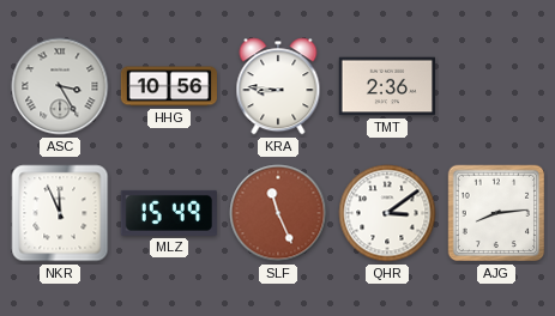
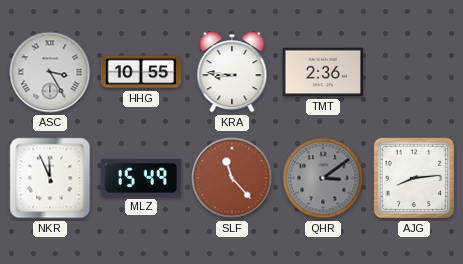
HHG: 10:56 -> 10:55 (140, 72)
SLF: 11:26 -> 11:23 (232, 178)
QHR dial: white -> grey (323, 178)
